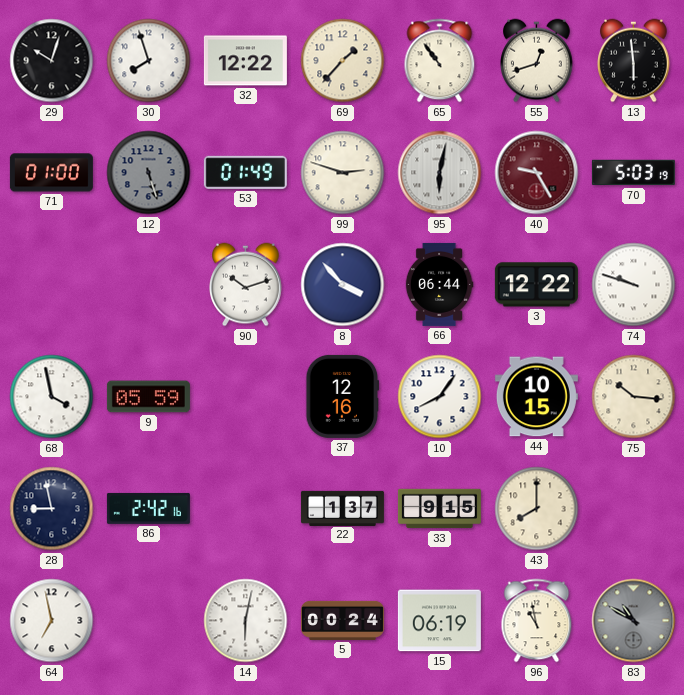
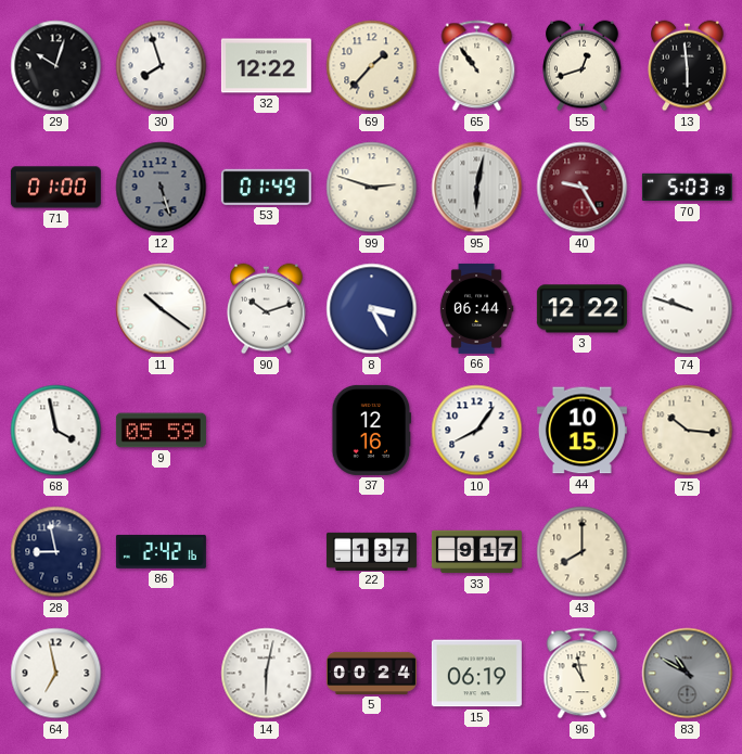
11: none -> 10:21 (162, 309)
8: 3:53 -> 3:25 (372, 309)
33: 9:15 -> 9:17 (476, 552)
